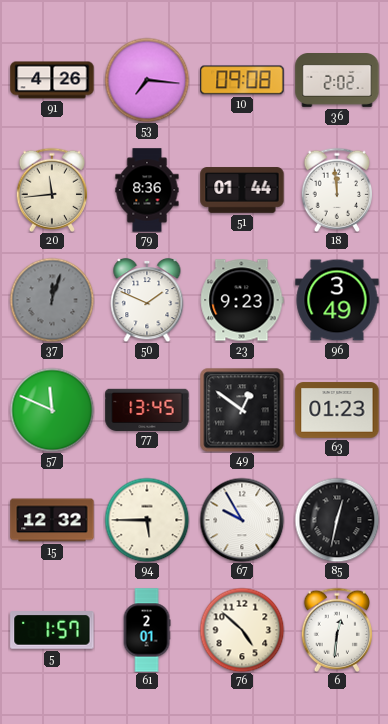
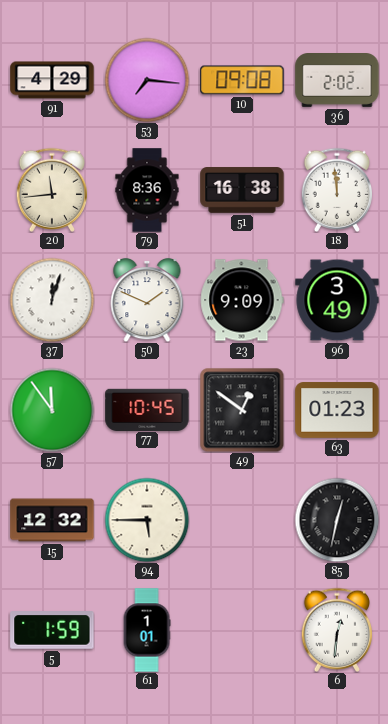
91: 4:26 -> 4:29 (52, 80)
51: 01:44 -> 16:38 (242, 190)
37 dial: grey -> white (52, 300)
23: 9:23 -> 9:09 (242, 300)
57: 11:49 -> 11:54 (52, 410)
77: 13:45 -> 10:45 (147, 409)
67: 9:55 -> none (242, 520)
5: 1:57 -> 1:59 (52, 631)
61: 2:01 -> 1:01 (147, 630)
76: 4:52 -> none (242, 630)
